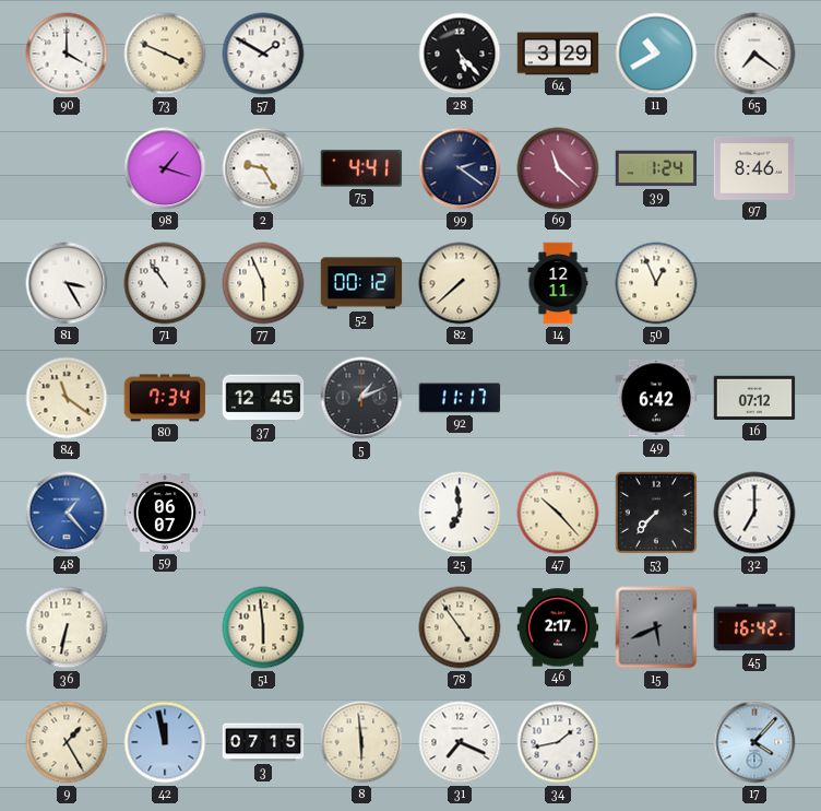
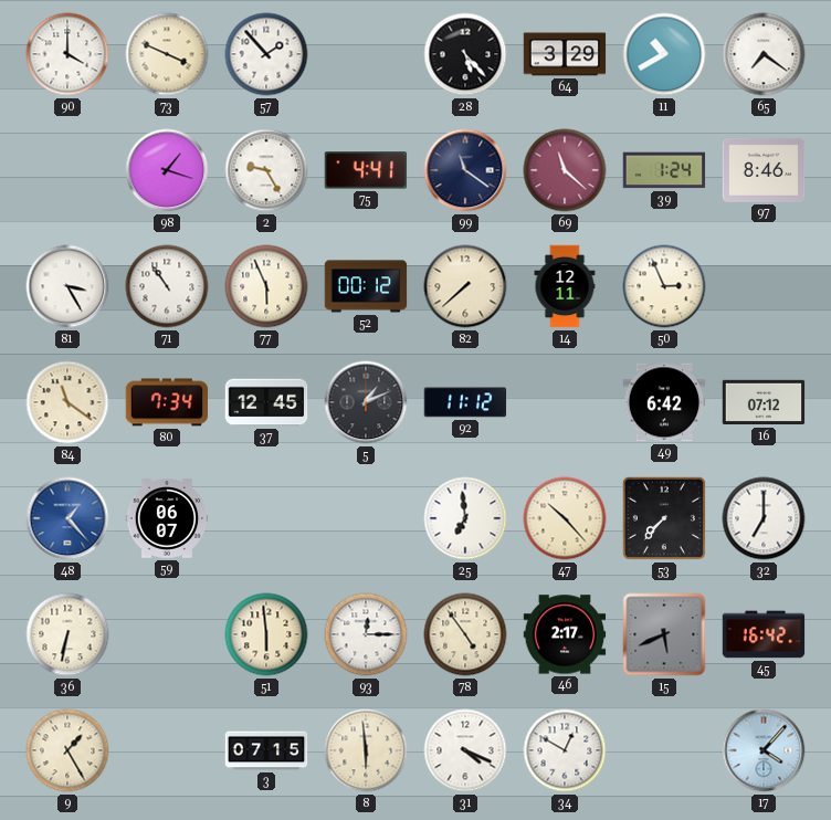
57: 1:50 -> 1:53 (266, 54)
99: 2:21 -> 11:21 (465, 170)
50: 12:56 -> 2:56 (664, 286)
92: 11:17 -> 11:12 (465, 402)
93: none -> 12:15 (366, 634)
42: 11:58 -> none (165, 742)
31: 7:19 -> 4:19 (465, 750)
34: 1:43 -> 12:50 (565, 750)
